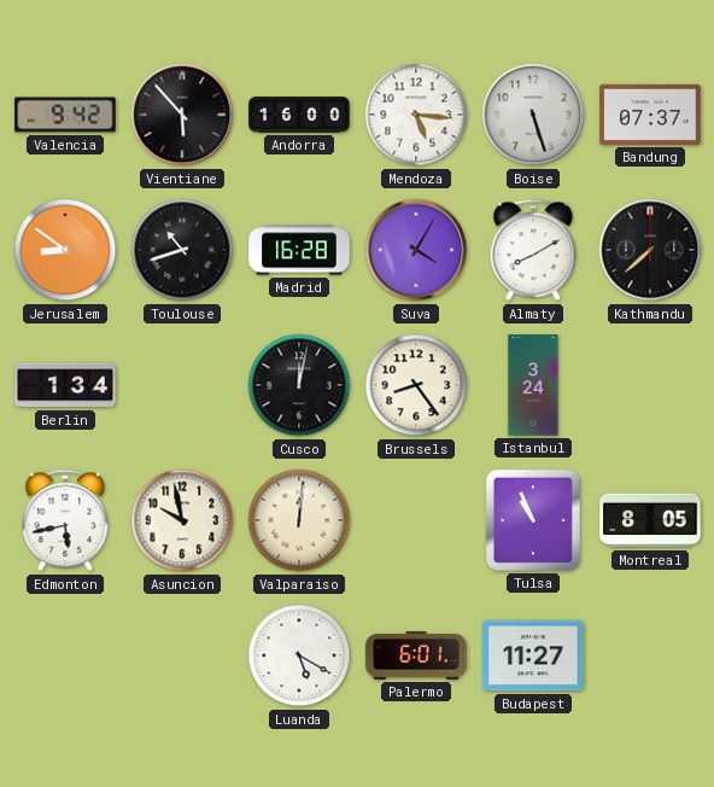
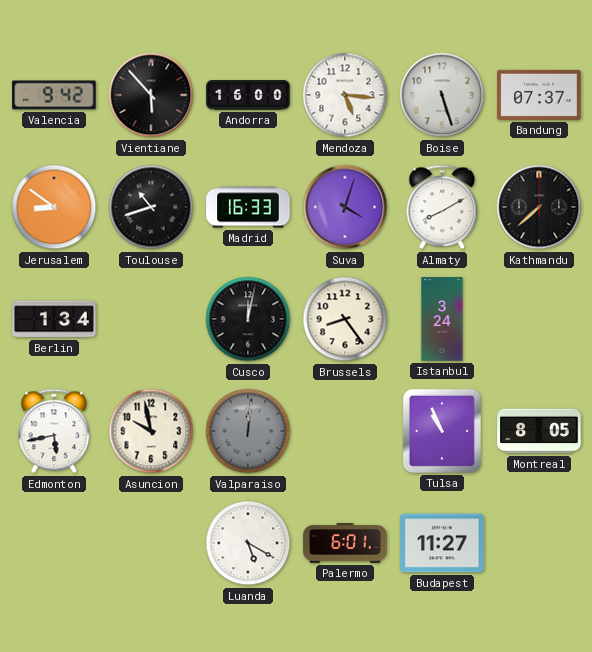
Madrid: 16:28 -> 16:33 (248, 207)
Suva: 4:05 -> 4:03 (345, 207)
Valparaiso dial: cream -> grey (248, 431)
